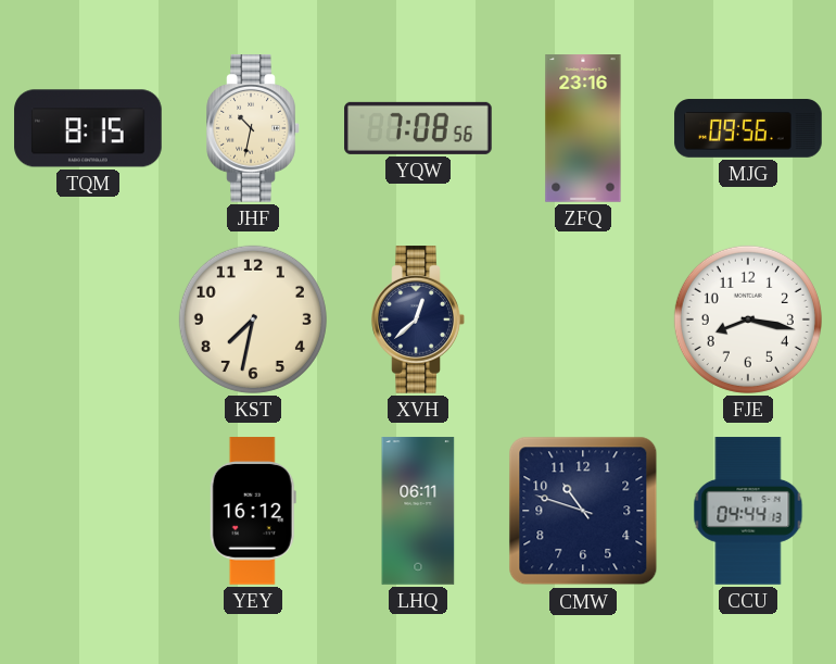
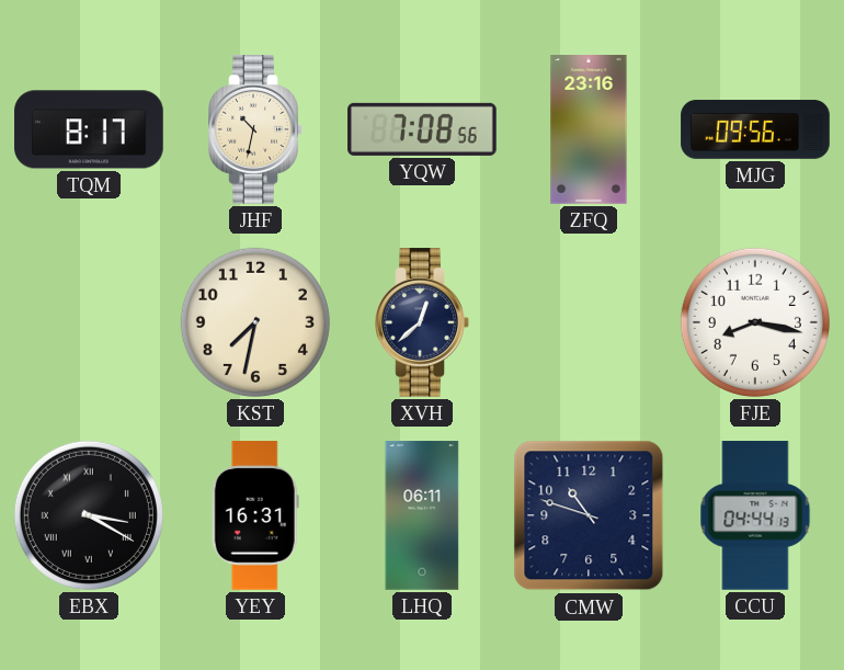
TQM: 8:15 -> 8:17 (89, 129)
EBX: none -> 3:20 (89, 515)
YEY: 16:12 -> 16:31 (255, 515)
